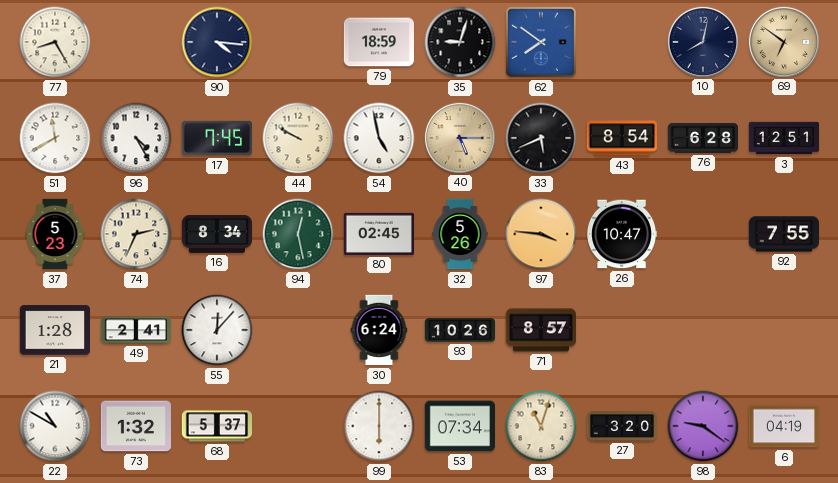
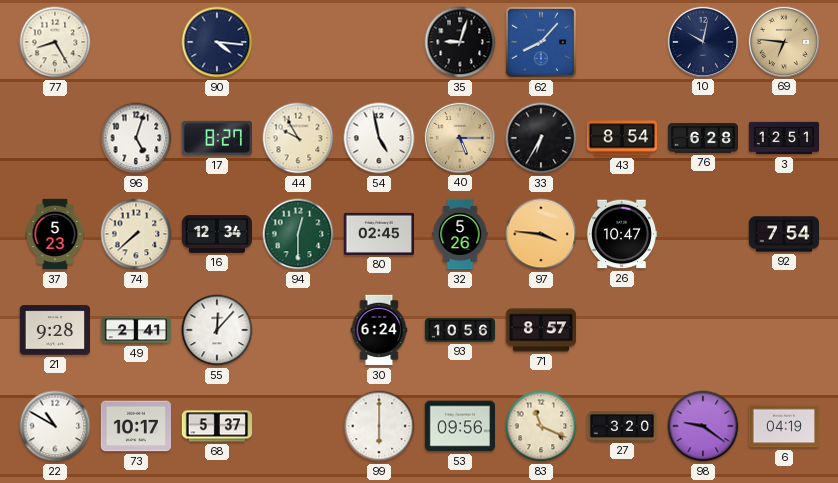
79: 18:59 -> none (378, 42)
62: 7:51 -> 8:07 (541, 42)
10: 8:02 -> 10:02 (702, 41)
69: 6:51 -> 6:46 (783, 41)
51: 11:40 -> none (55, 138)
96: 4:25 -> 5:03 (136, 138)
17: 7:45 -> 8:27 (216, 138)
44: 9:50 -> 9:55 (298, 138)
33: 5:41 -> 6:35 (541, 138)
74: 2:34 -> 7:38 (136, 234)
16: 8:34 -> 12:34 (217, 234)
94: 12:28 -> 12:30 (298, 234)
92: 7:55 -> 7:54 (783, 234)
21: 1:28 -> 9:28 (54, 330)
93: 10:26 -> 10:56 (460, 330)
73: 1:32 -> 10:17 (136, 426)
53: 07:34 -> 09:56 (459, 426)
83: 11:03 -> 11:19 (541, 426)
